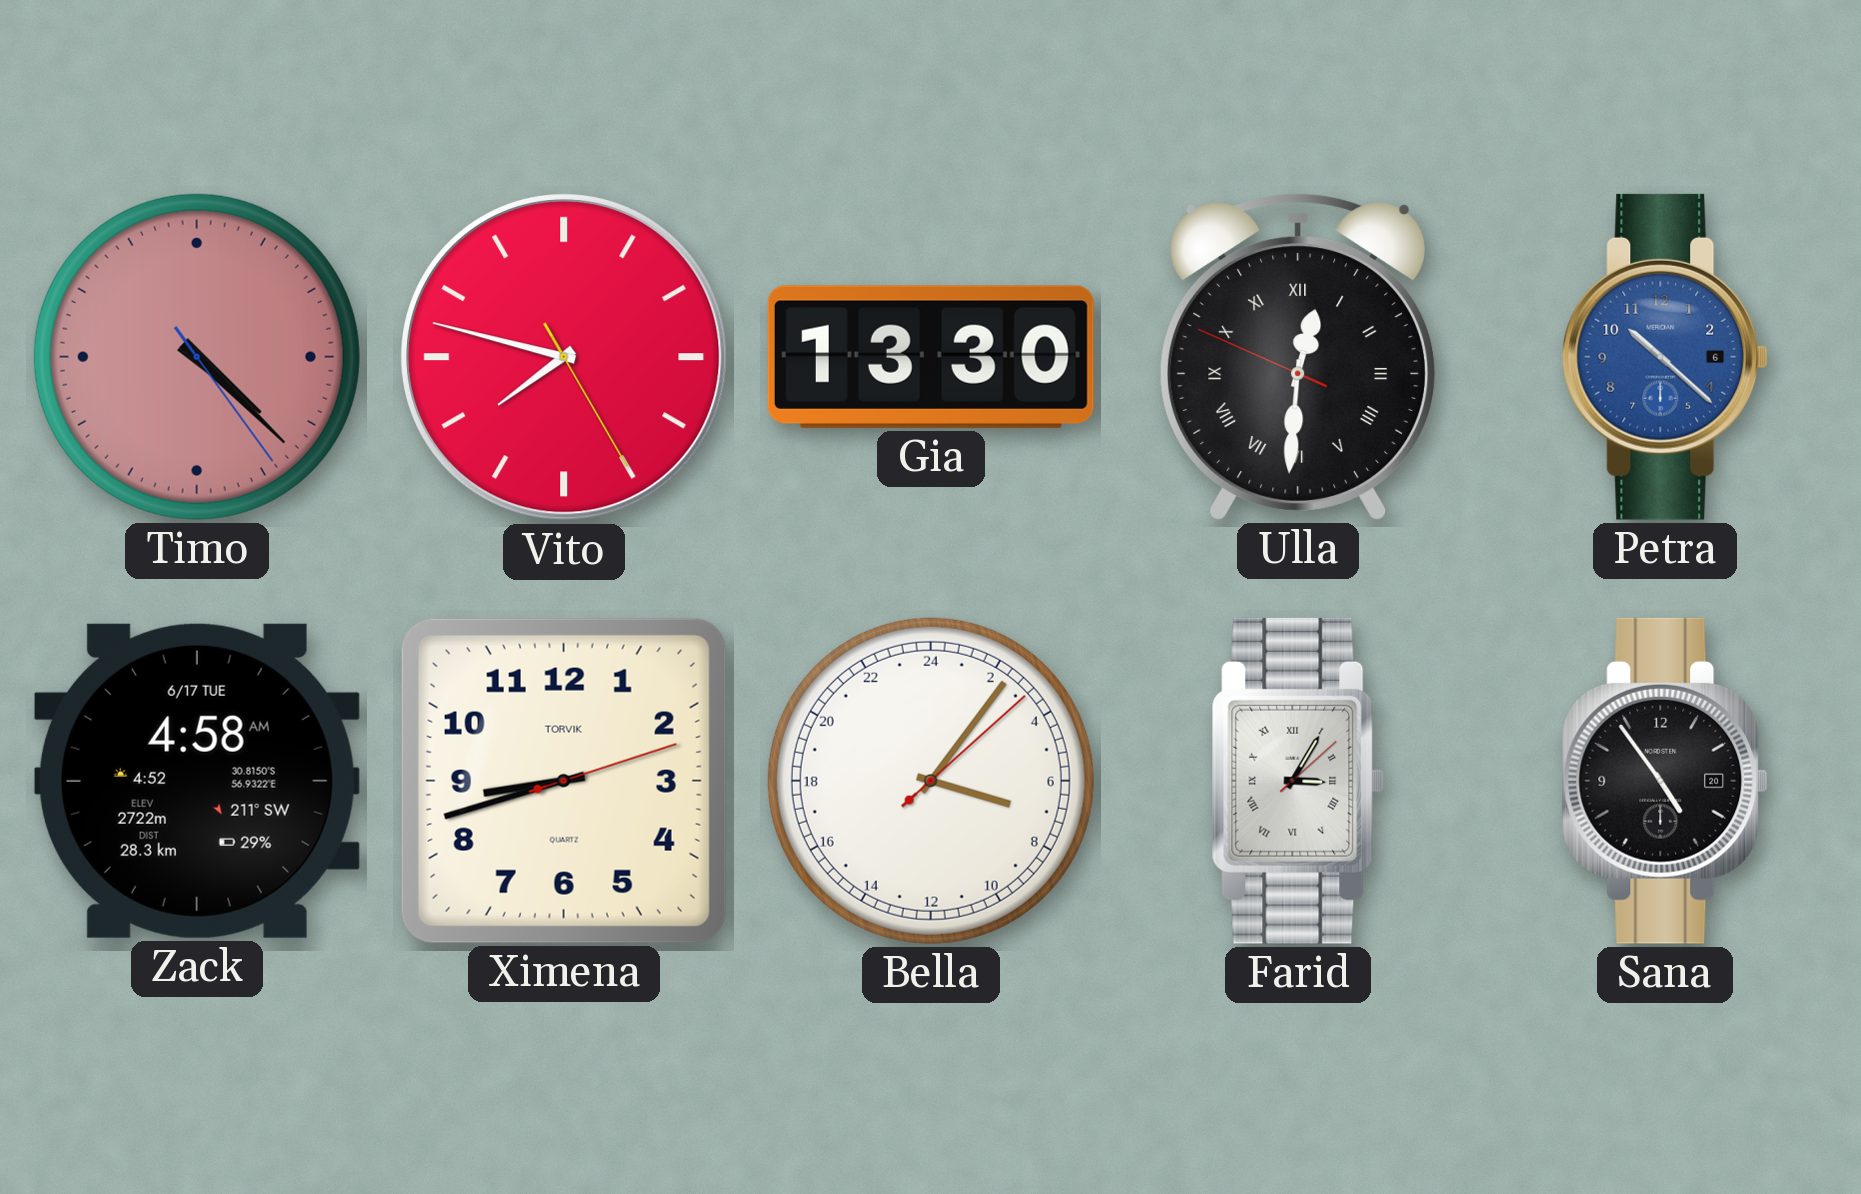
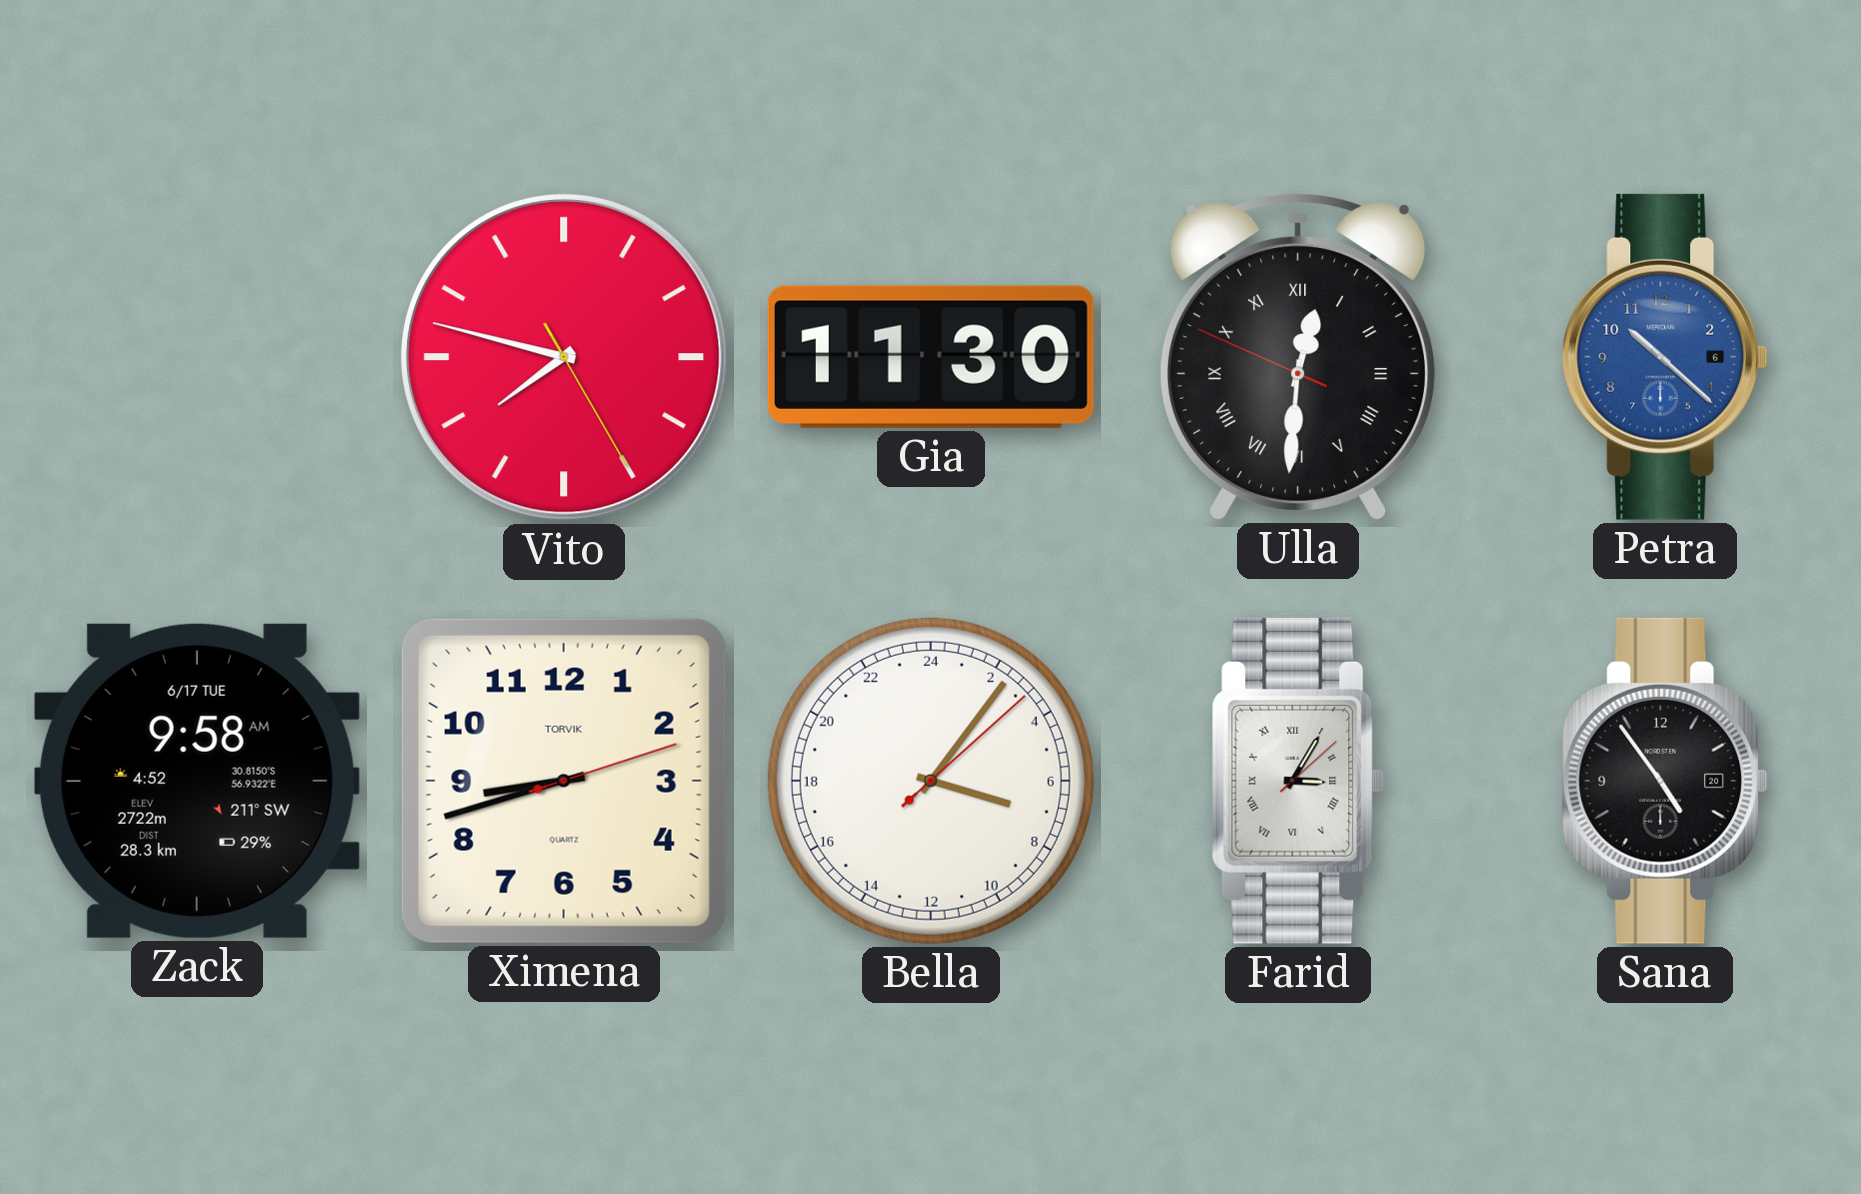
Timo: 4:22 -> none (197, 357)
Gia: 13:30 -> 11:30 (931, 357)
Zack: 4:58 -> 9:58 (197, 781)
